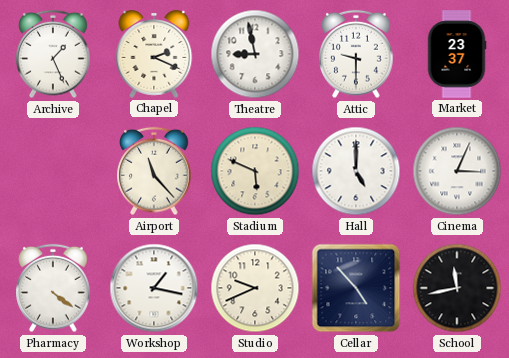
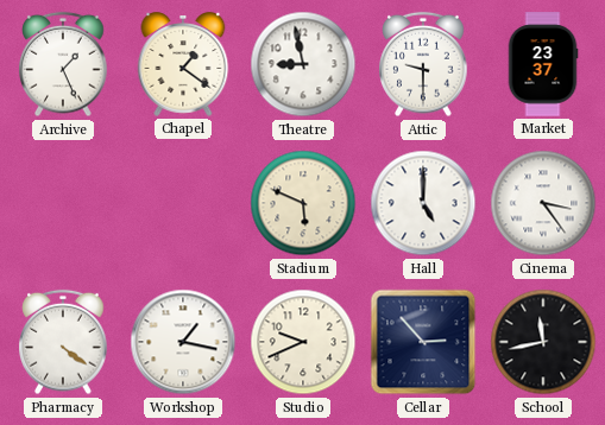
Chapel: 2:19 -> 1:21 (183, 64)
Airport: 11:23 -> none (154, 171)
Cinema: 3:04 -> 3:24 (543, 203)
Cellar: 4:53 -> 2:53 (423, 342)
